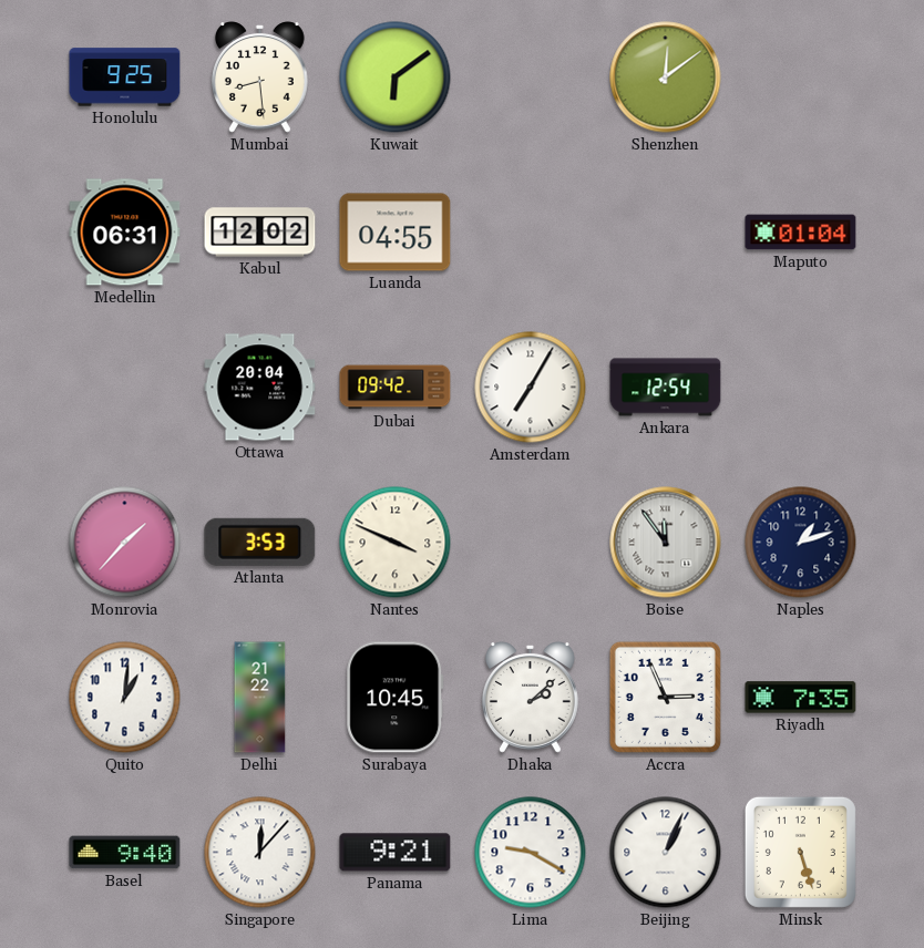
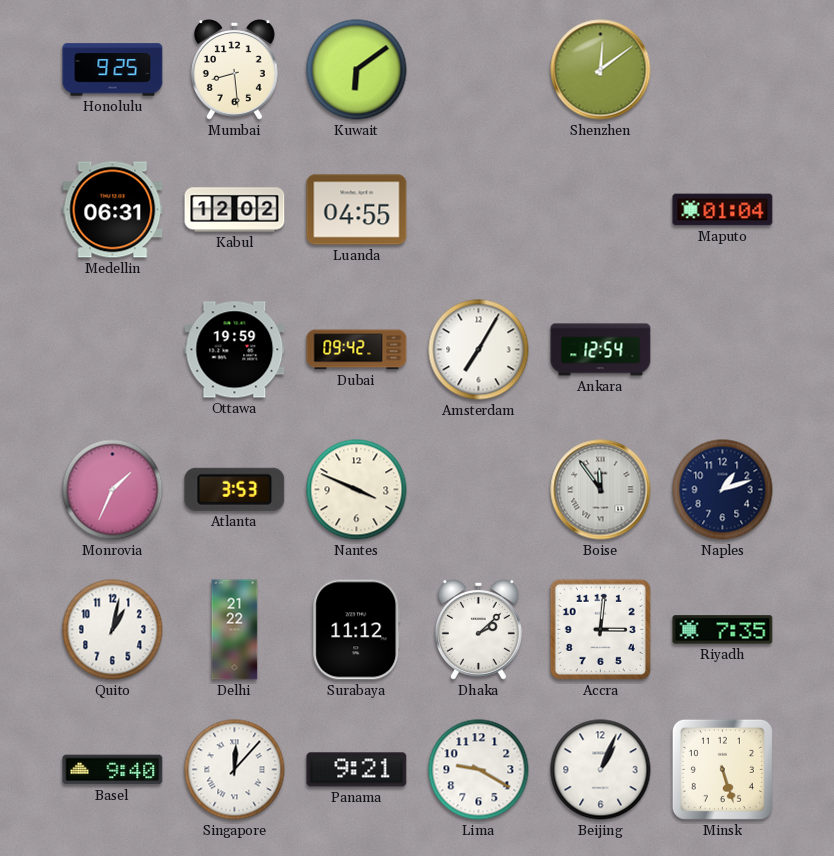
Ottawa: 20:04 -> 19:59 (235, 350)
Monrovia: 1:37 -> 1:34 (113, 490)
Quito: 1:01 -> 1:02 (113, 630)
Surabaya: 10:45 -> 11:12 (357, 630)
Accra: 2:56 -> 3:01 (600, 629)
